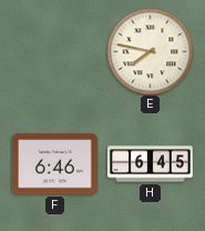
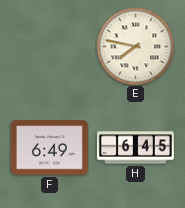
F: 6:46 -> 6:49 (49, 148)
